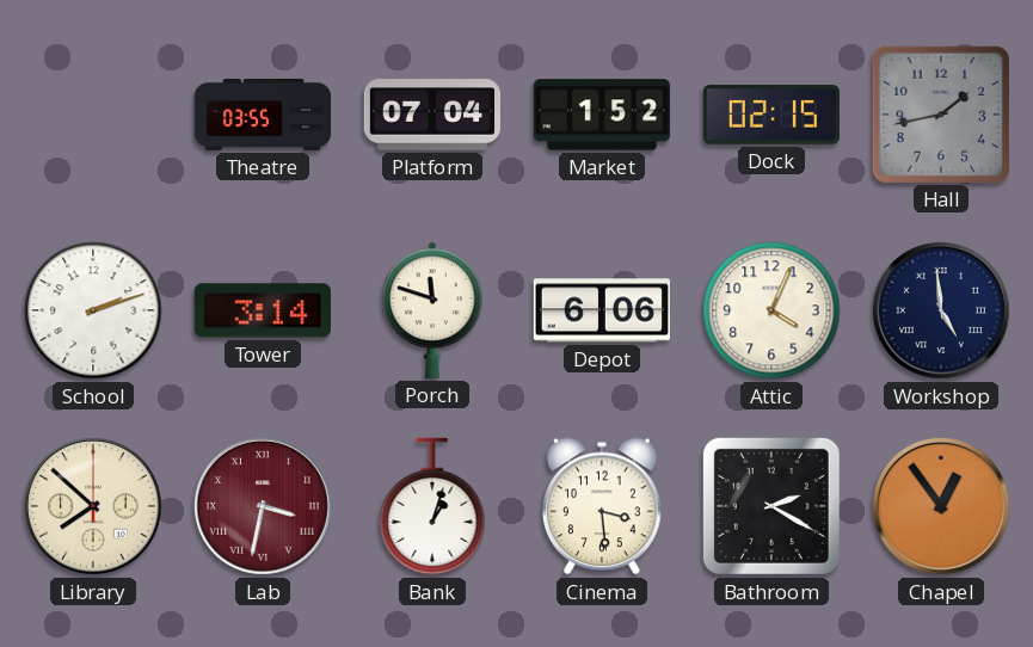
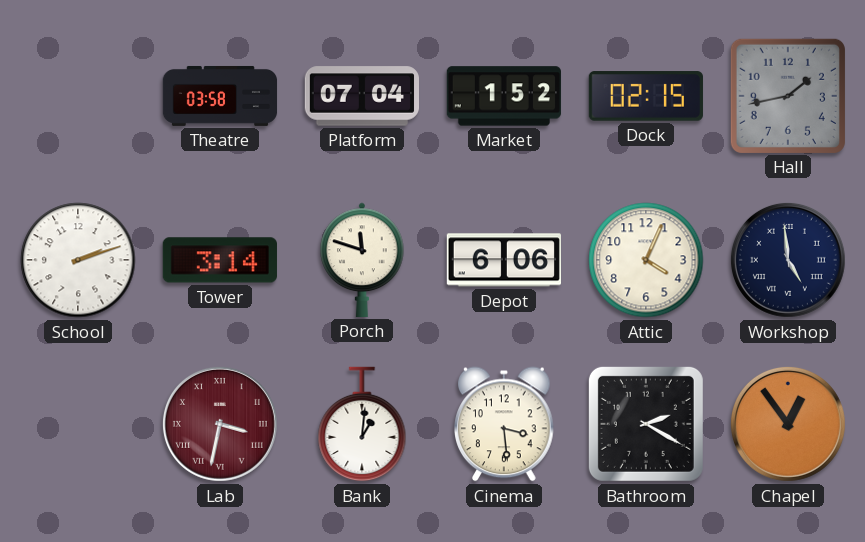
Theatre: 03:55 -> 03:58 (220, 96)
Library: 7:52 -> none (93, 506)
Bank: 1:03 -> 1:01 (362, 424)
